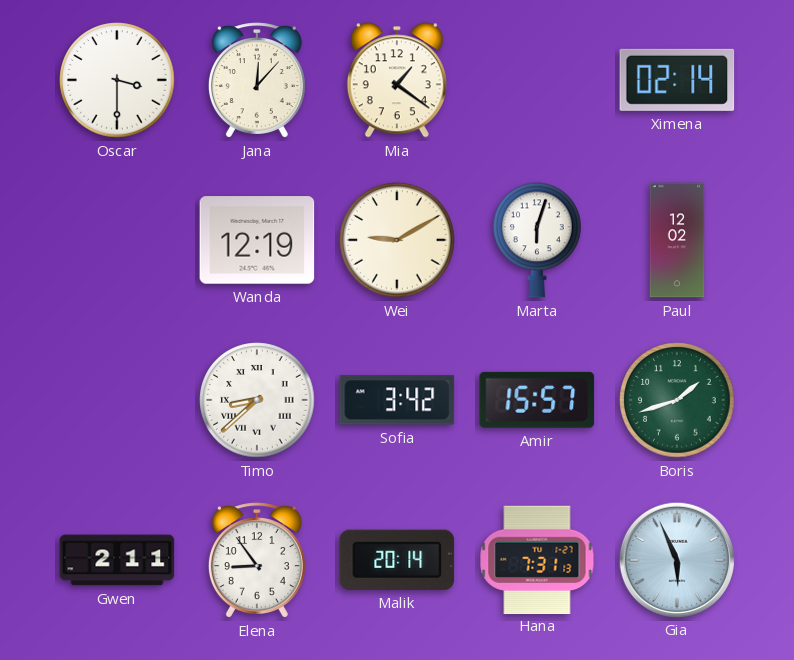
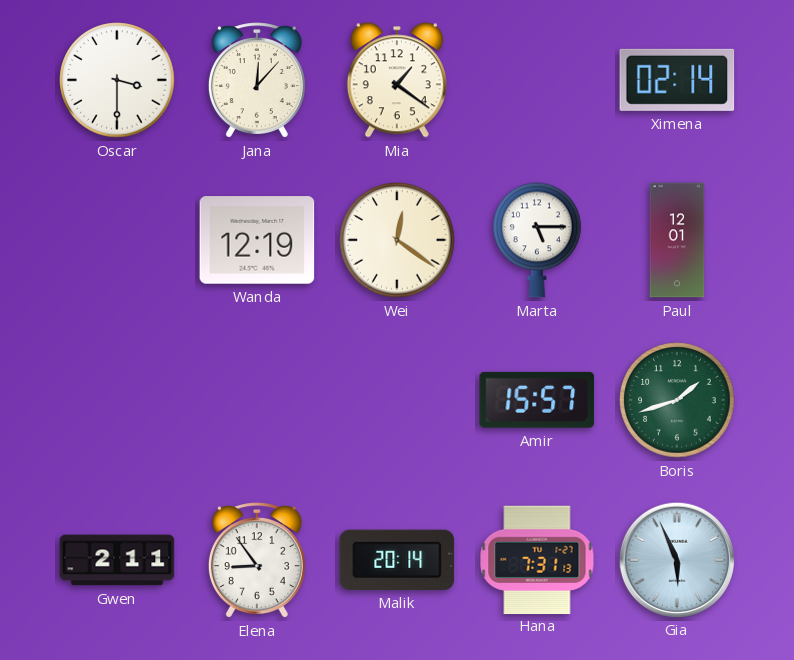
Wei: 9:10 -> 12:21 (397, 240)
Marta: 6:03 -> 5:15 (538, 240)
Paul: 12:02 -> 12:01 (677, 240)
Timo: 8:38 -> none (257, 400)
Sofia: 3:42 -> none (397, 400)
